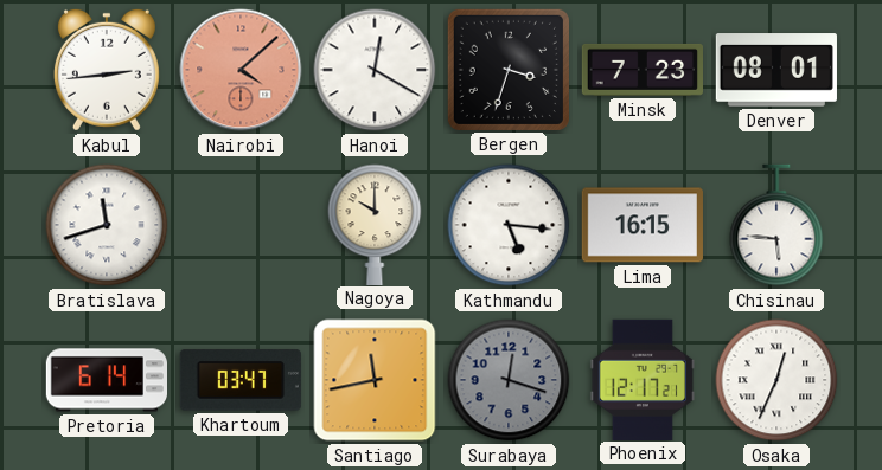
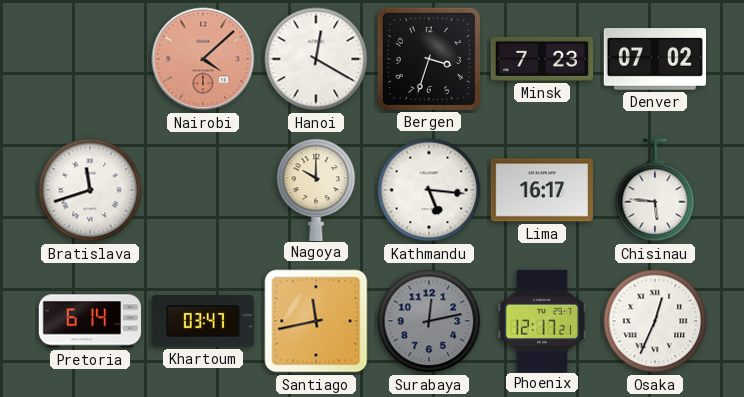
Kabul: 2:44 -> none (107, 70)
Denver: 08:01 -> 07:02 (655, 59)
Lima: 16:15 -> 16:17 (541, 190)
Surabaya: 12:18 -> 12:13 (429, 321)
